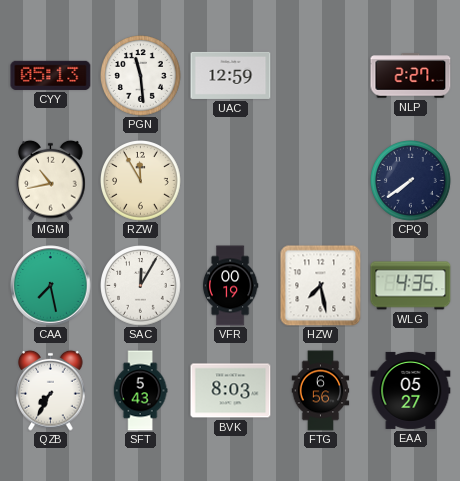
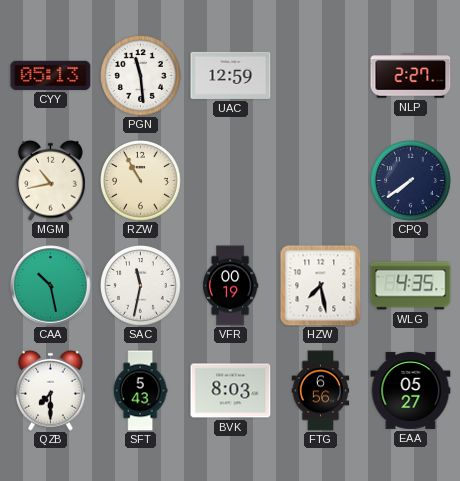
RZW: 11:55 -> 10:55 (141, 181)
CAA: 7:28 -> 10:28 (51, 286)
SAC: 12:05 -> 11:32 (141, 286)
QZB: 7:35 -> 7:30 (51, 390)
